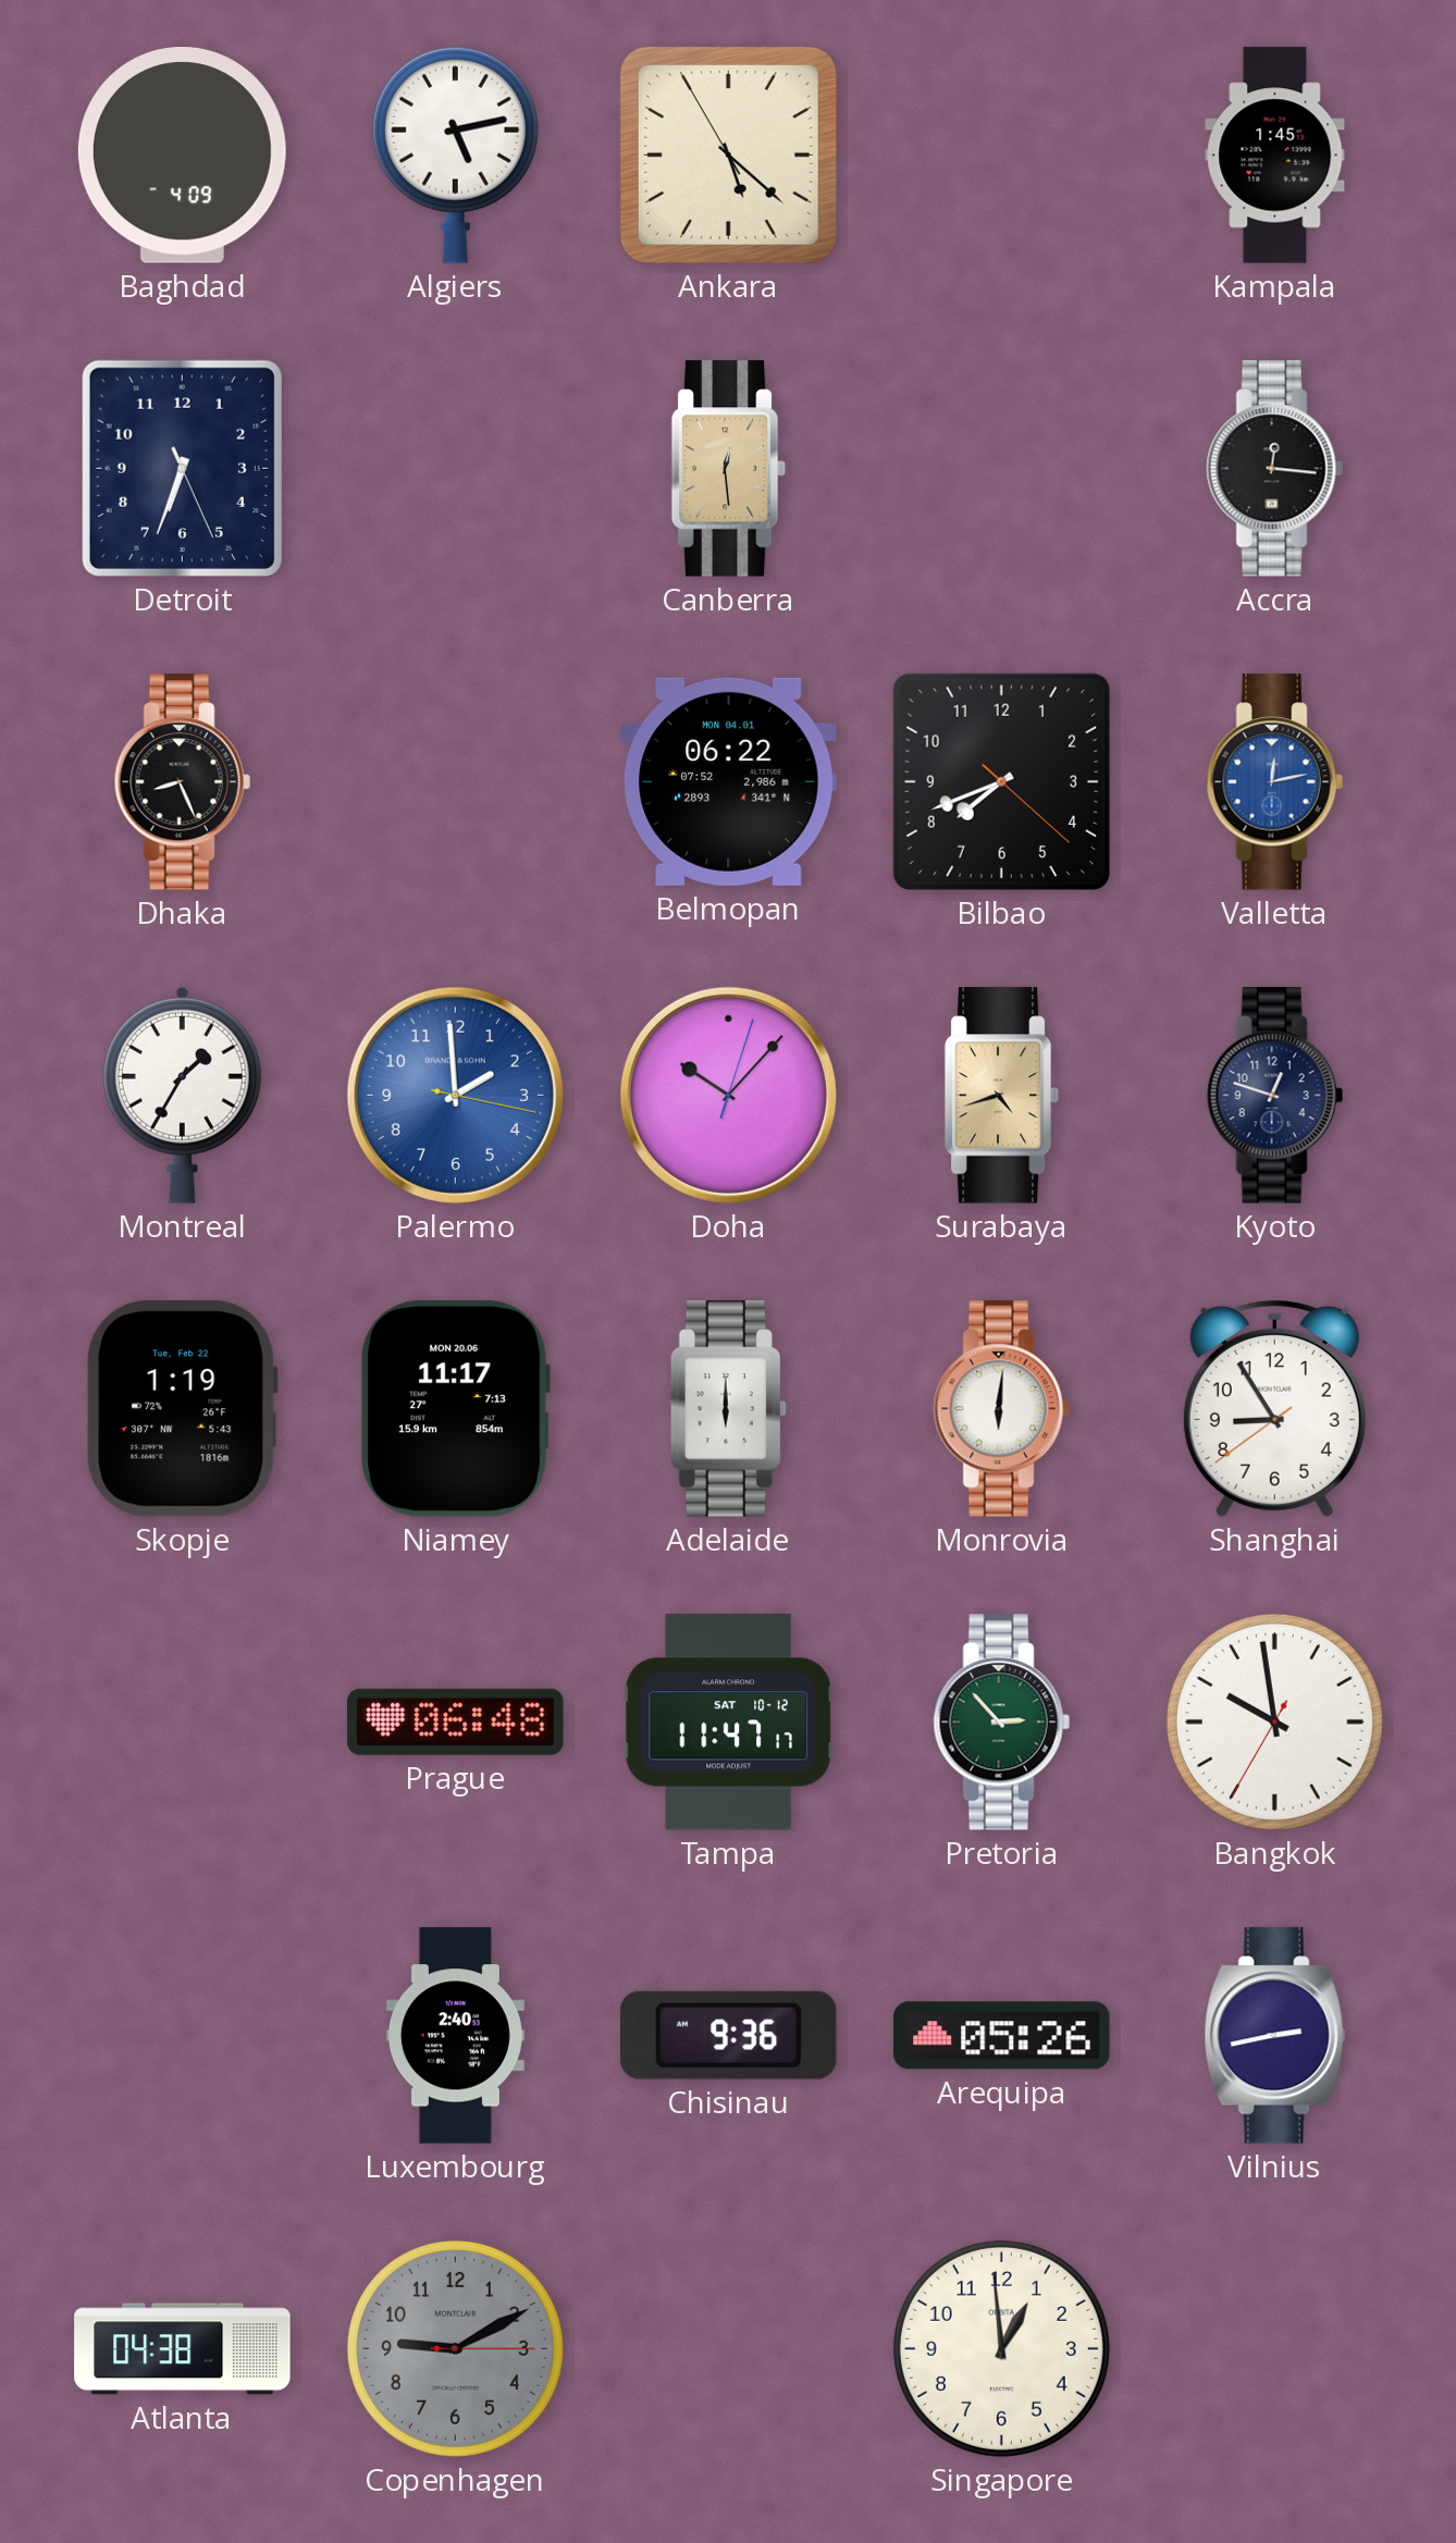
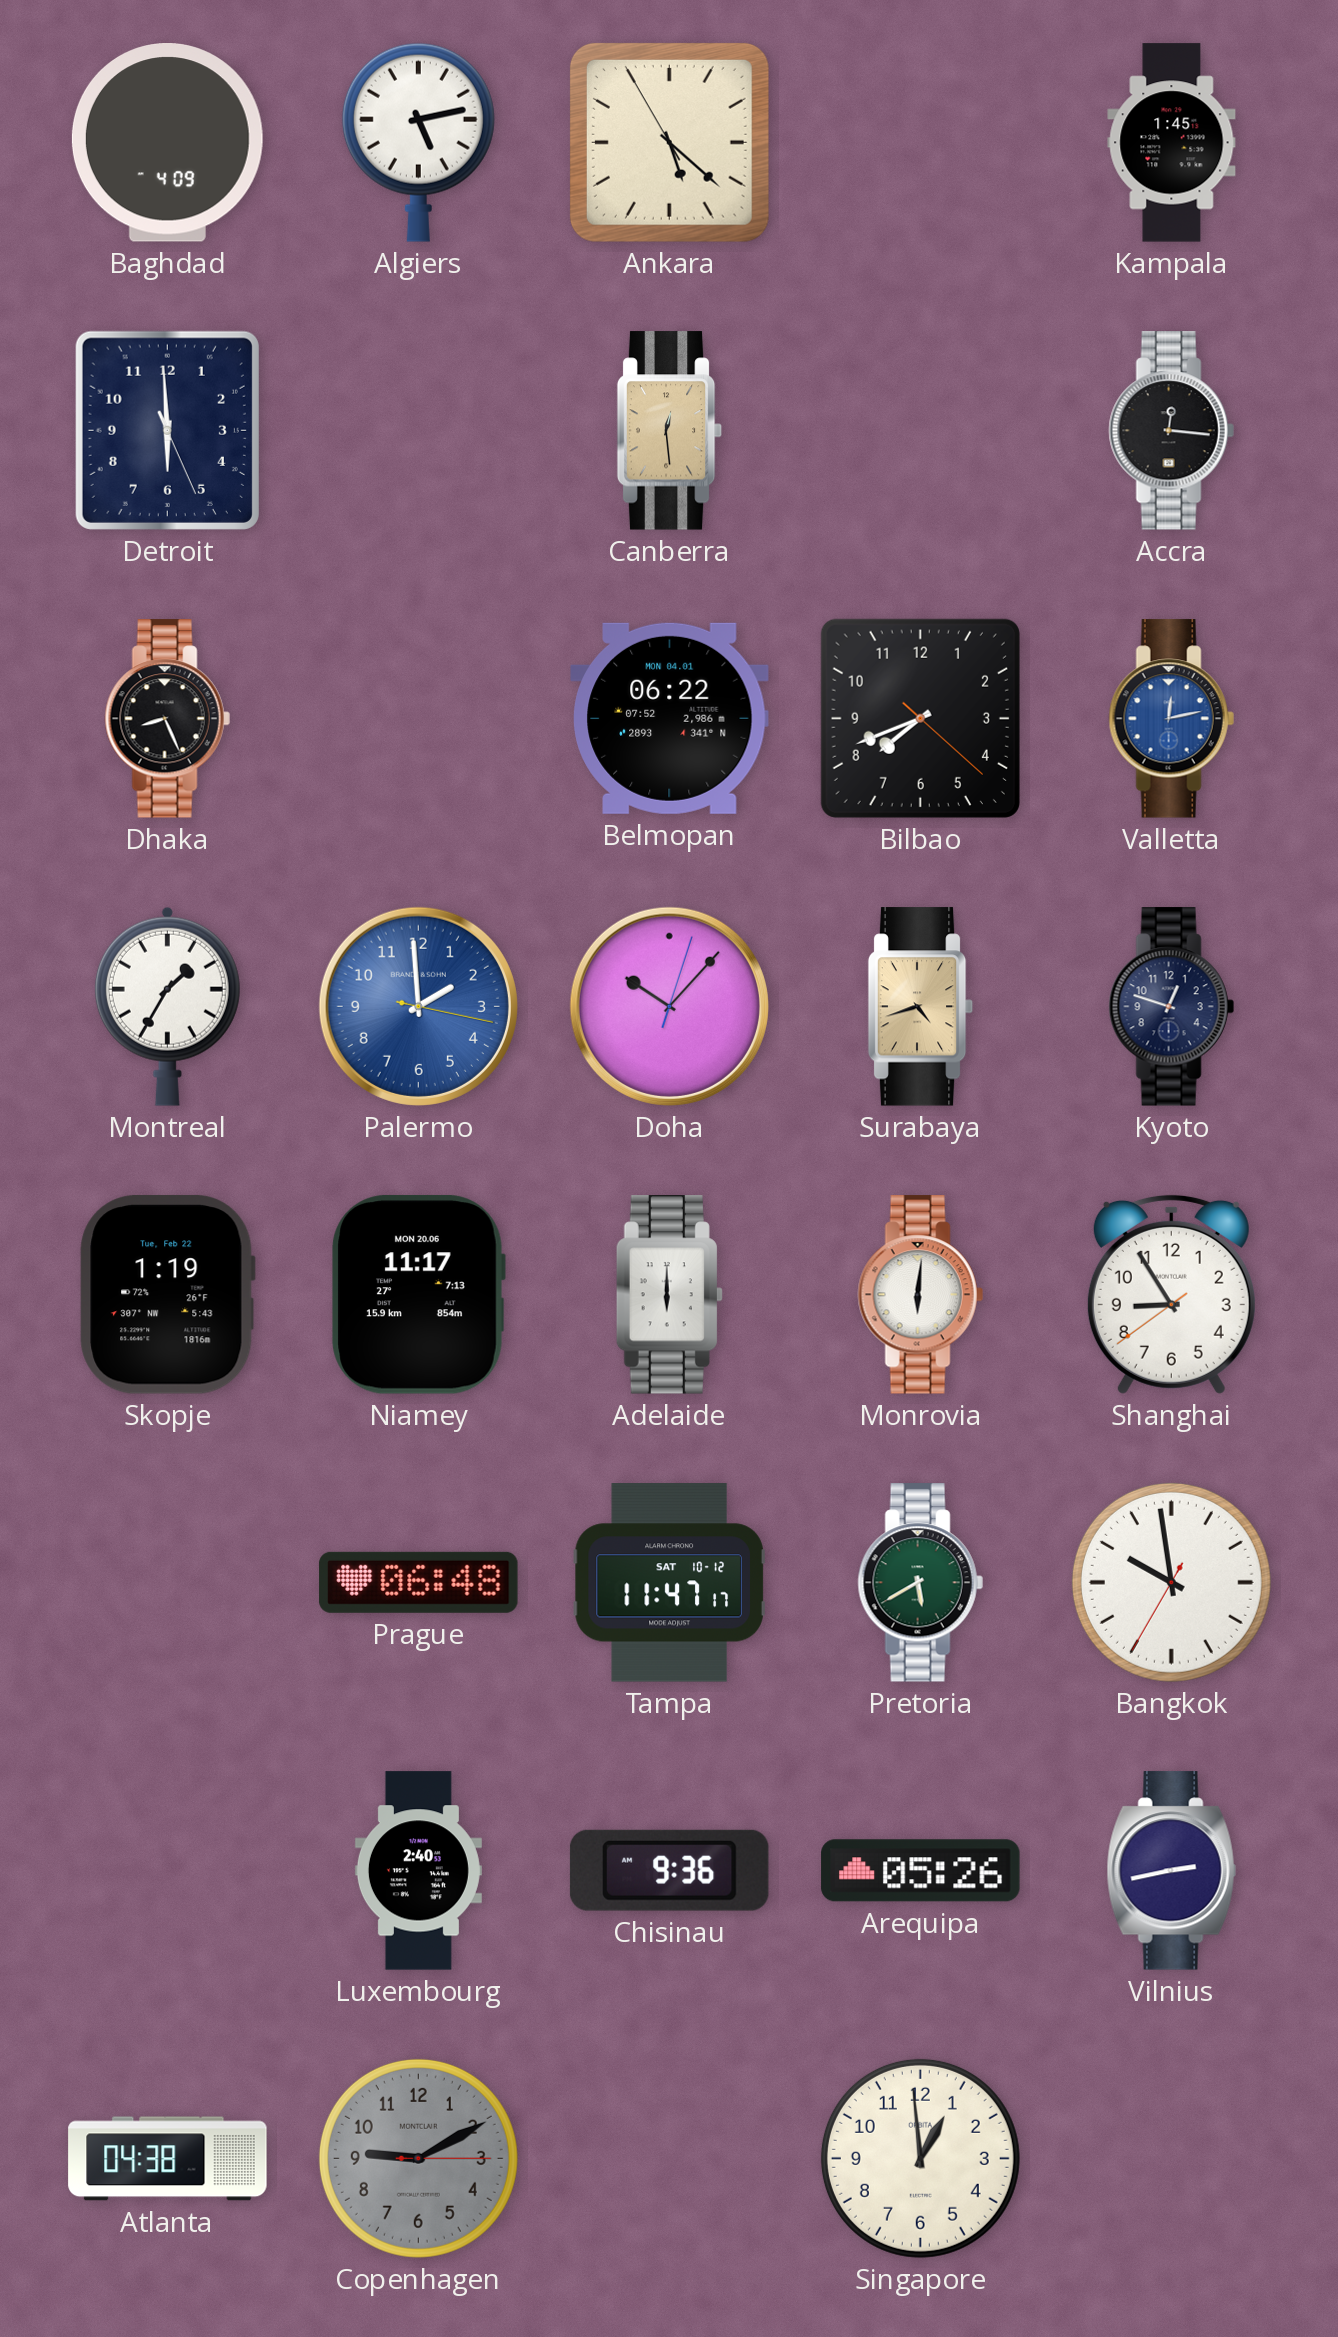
Detroit: 6:33 -> 5:59 (167, 430)
Pretoria: 2:53 -> 5:40 (920, 1583)
